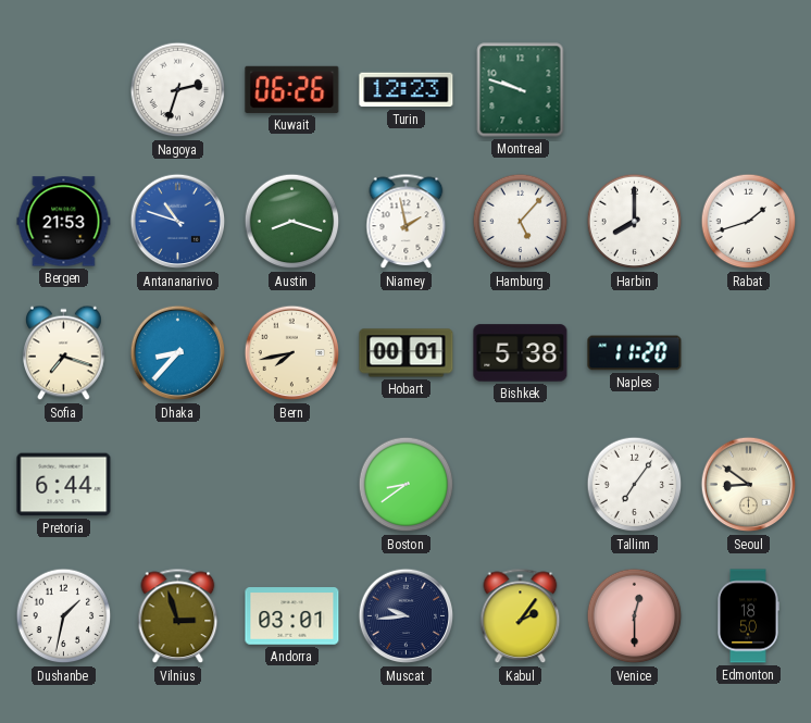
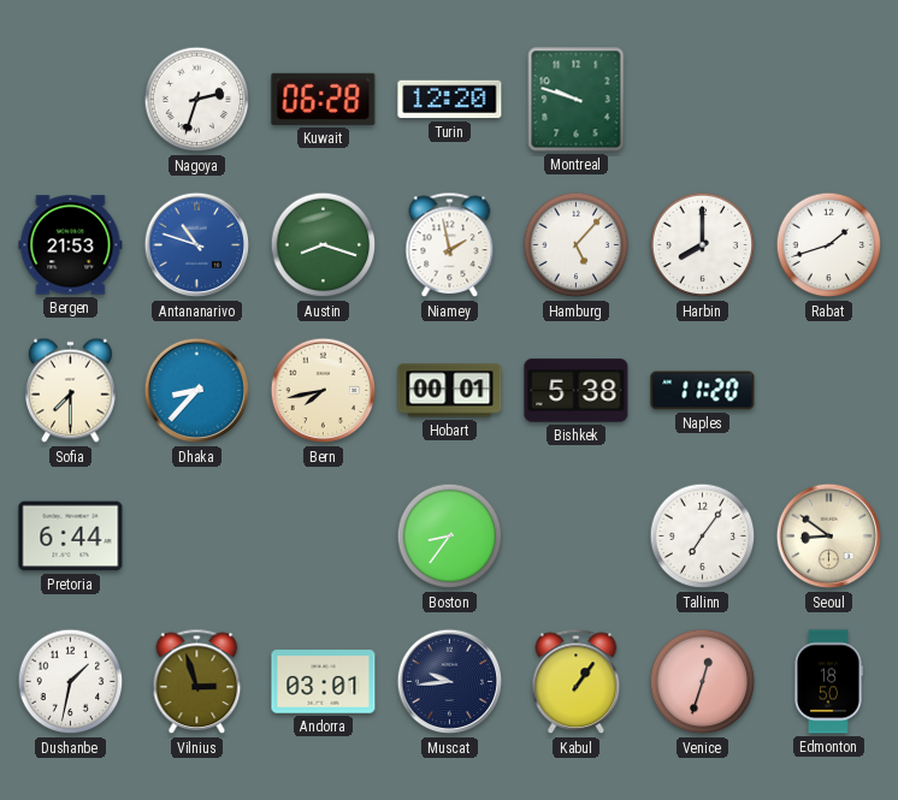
Kuwait: 06:26 -> 06:28 (324, 99)
Turin: 12:23 -> 12:20 (450, 100)
Sofia: 7:18 -> 7:30 (71, 391)
Boston: 8:39 -> 8:36 (450, 537)
Kabul: 2:06 -> 1:06 (577, 682)
Venice: 12:30 -> 12:33 (703, 682)
